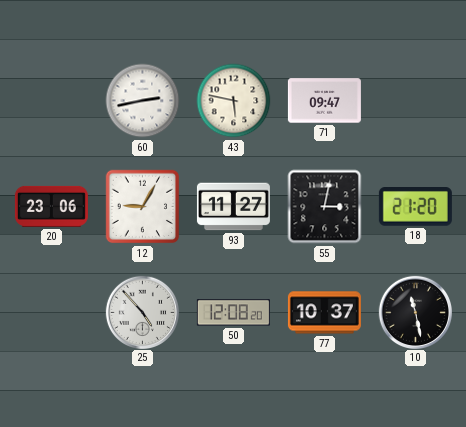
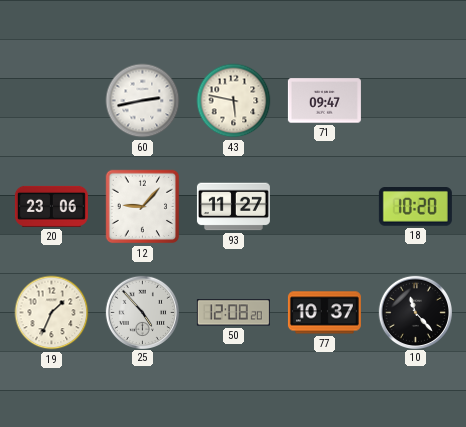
12: 9:05 -> 9:07 (143, 207)
55: 3:02 -> none (325, 207)
18: 21:20 -> 10:20 (415, 207)
19: none -> 1:34 (52, 313)
10: 11:28 -> 11:23 (415, 312)
